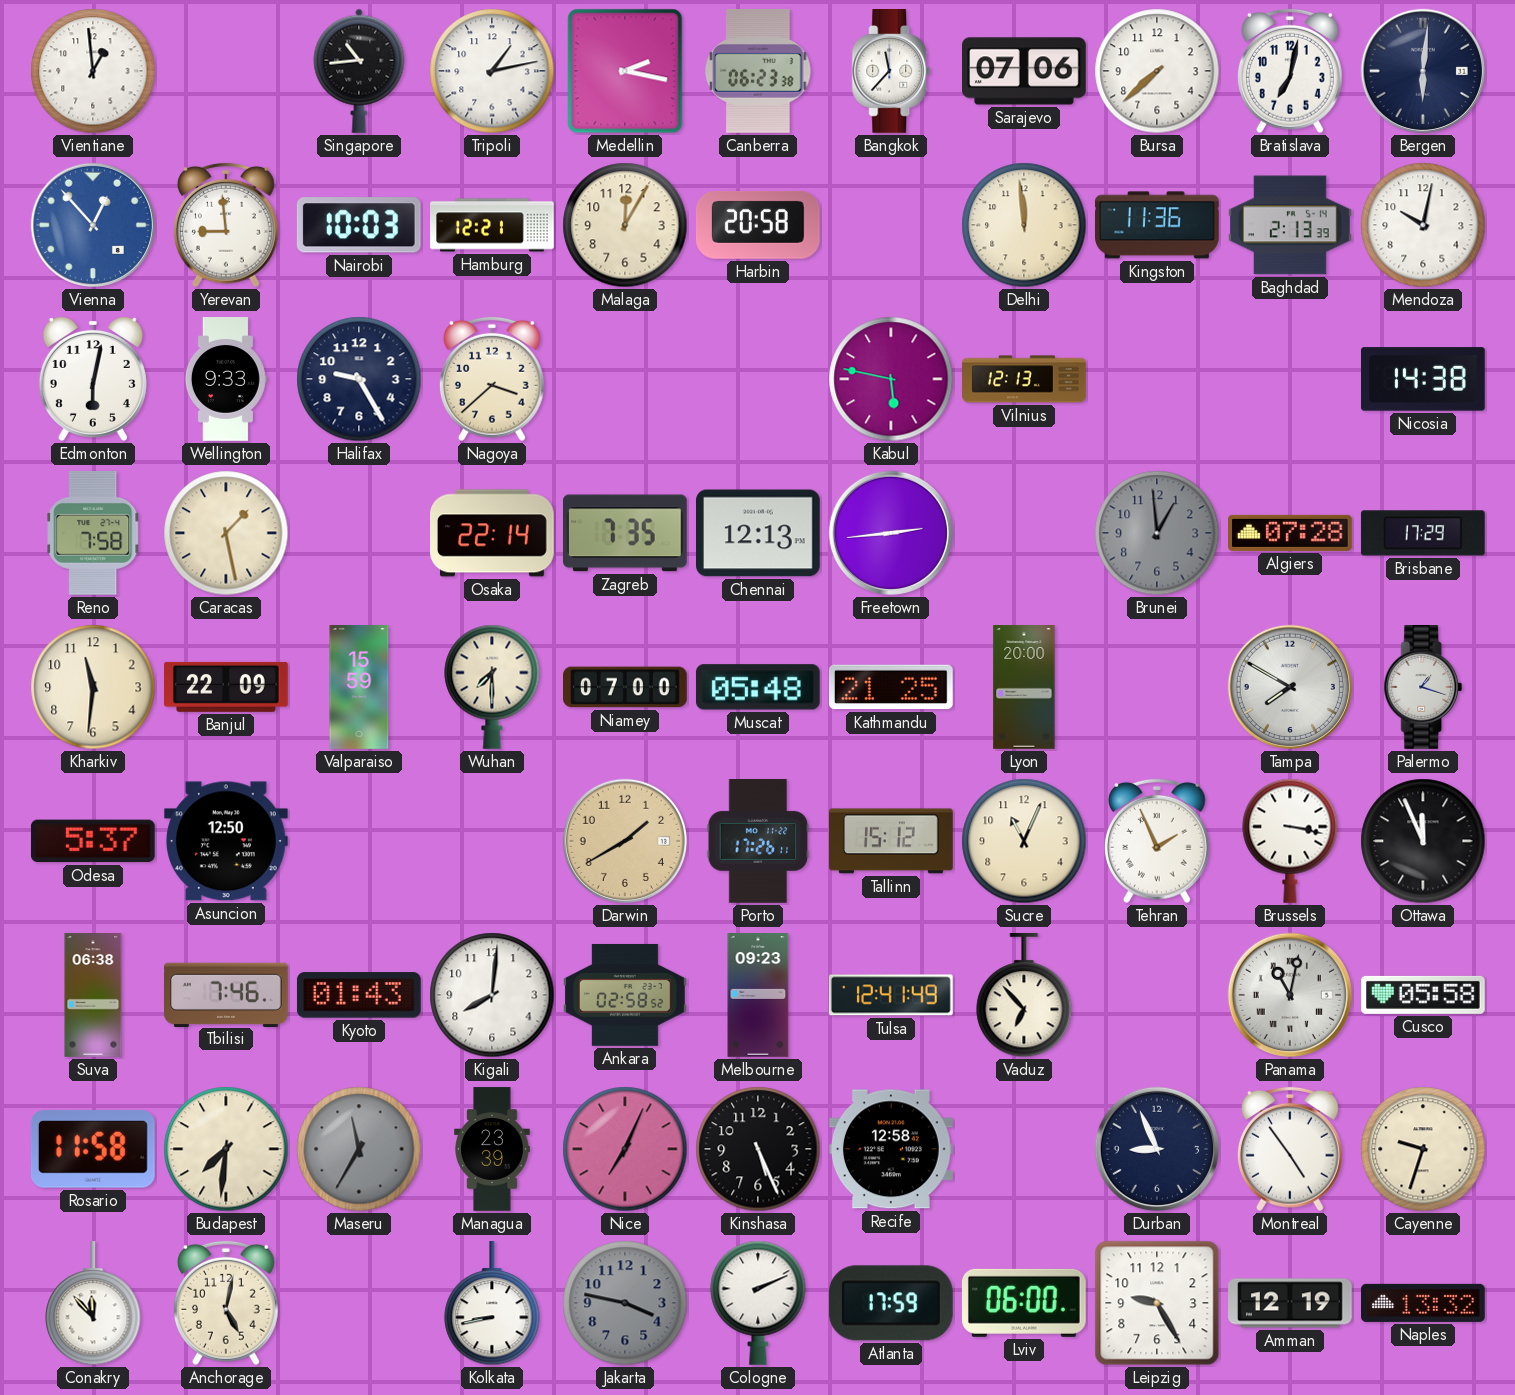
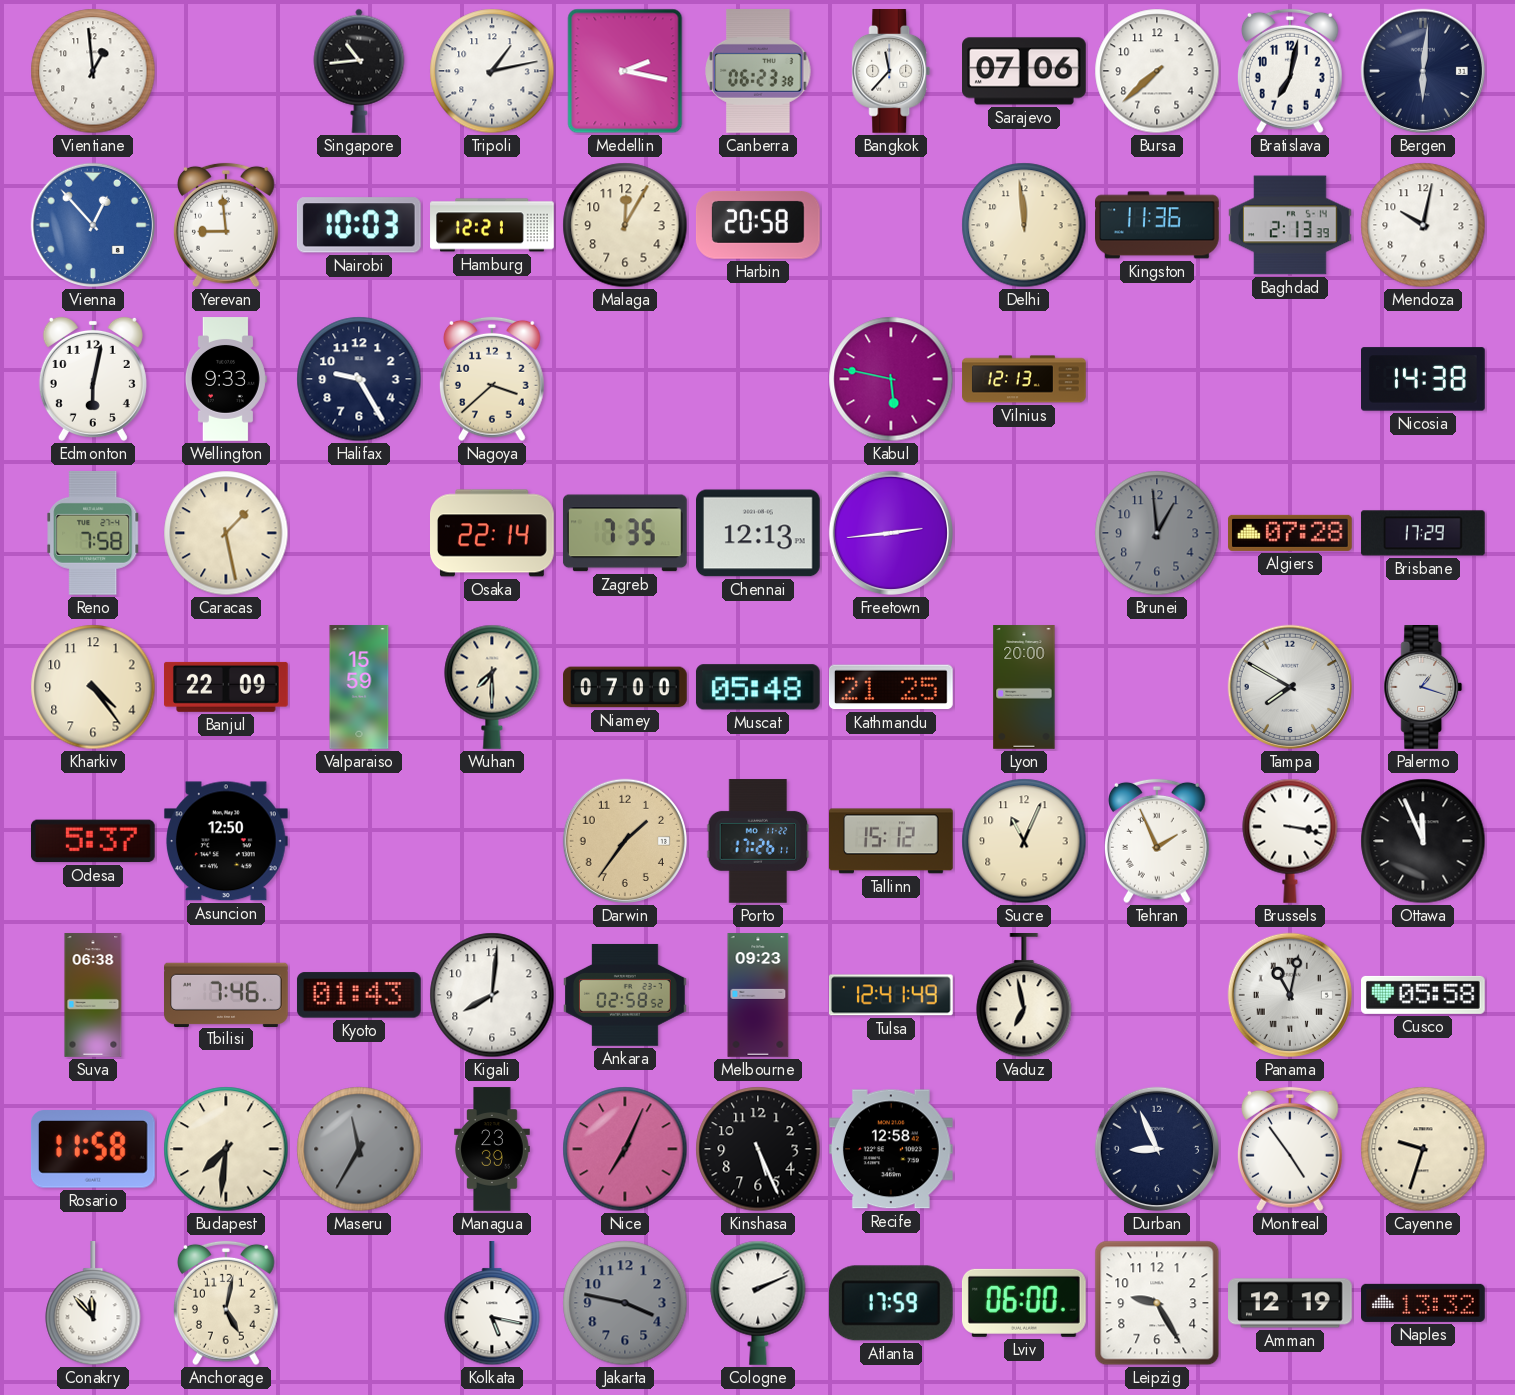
Kharkiv: 11:31 -> 4:24 (93, 687)
Darwin: 1:40 -> 1:36 (625, 841)
Vaduz: 6:53 -> 6:58 (1024, 996)
Kolkata: 8:43 -> 5:17 (492, 1304)
